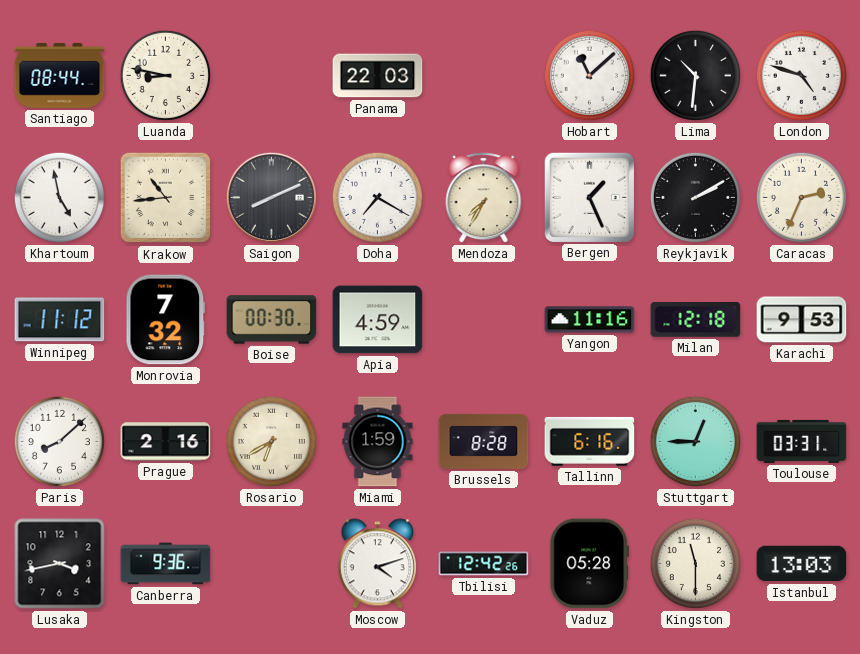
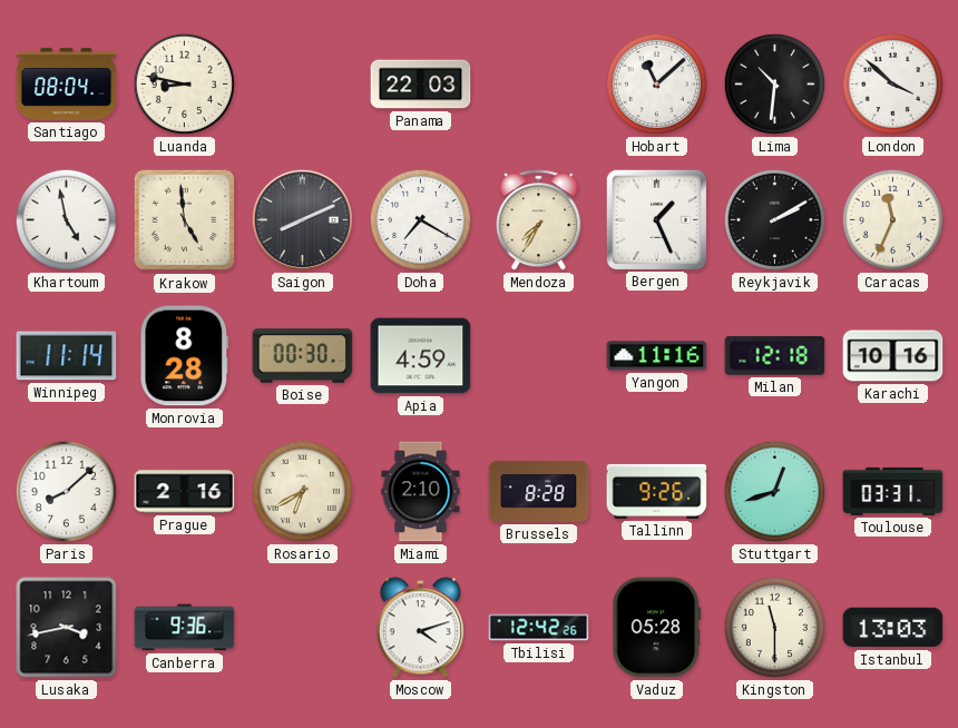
Santiago: 08:44 -> 08:04 (67, 83)
London: 4:48 -> 3:52 (892, 83)
Krakow: 10:44 -> 4:59 (185, 220)
Caracas: 2:34 -> 11:34 (892, 219)
Winnipeg: 11:12 -> 11:14 (67, 356)
Monrovia: 7:32 -> 8:28 (185, 356)
Karachi: 9:53 -> 10:16 (893, 356)
Miami: 1:59 -> 2:10 (421, 492)
Tallinn: 6:16 -> 9:26 (657, 491)
Stuttgart: 12:45 -> 12:42 (774, 491)
